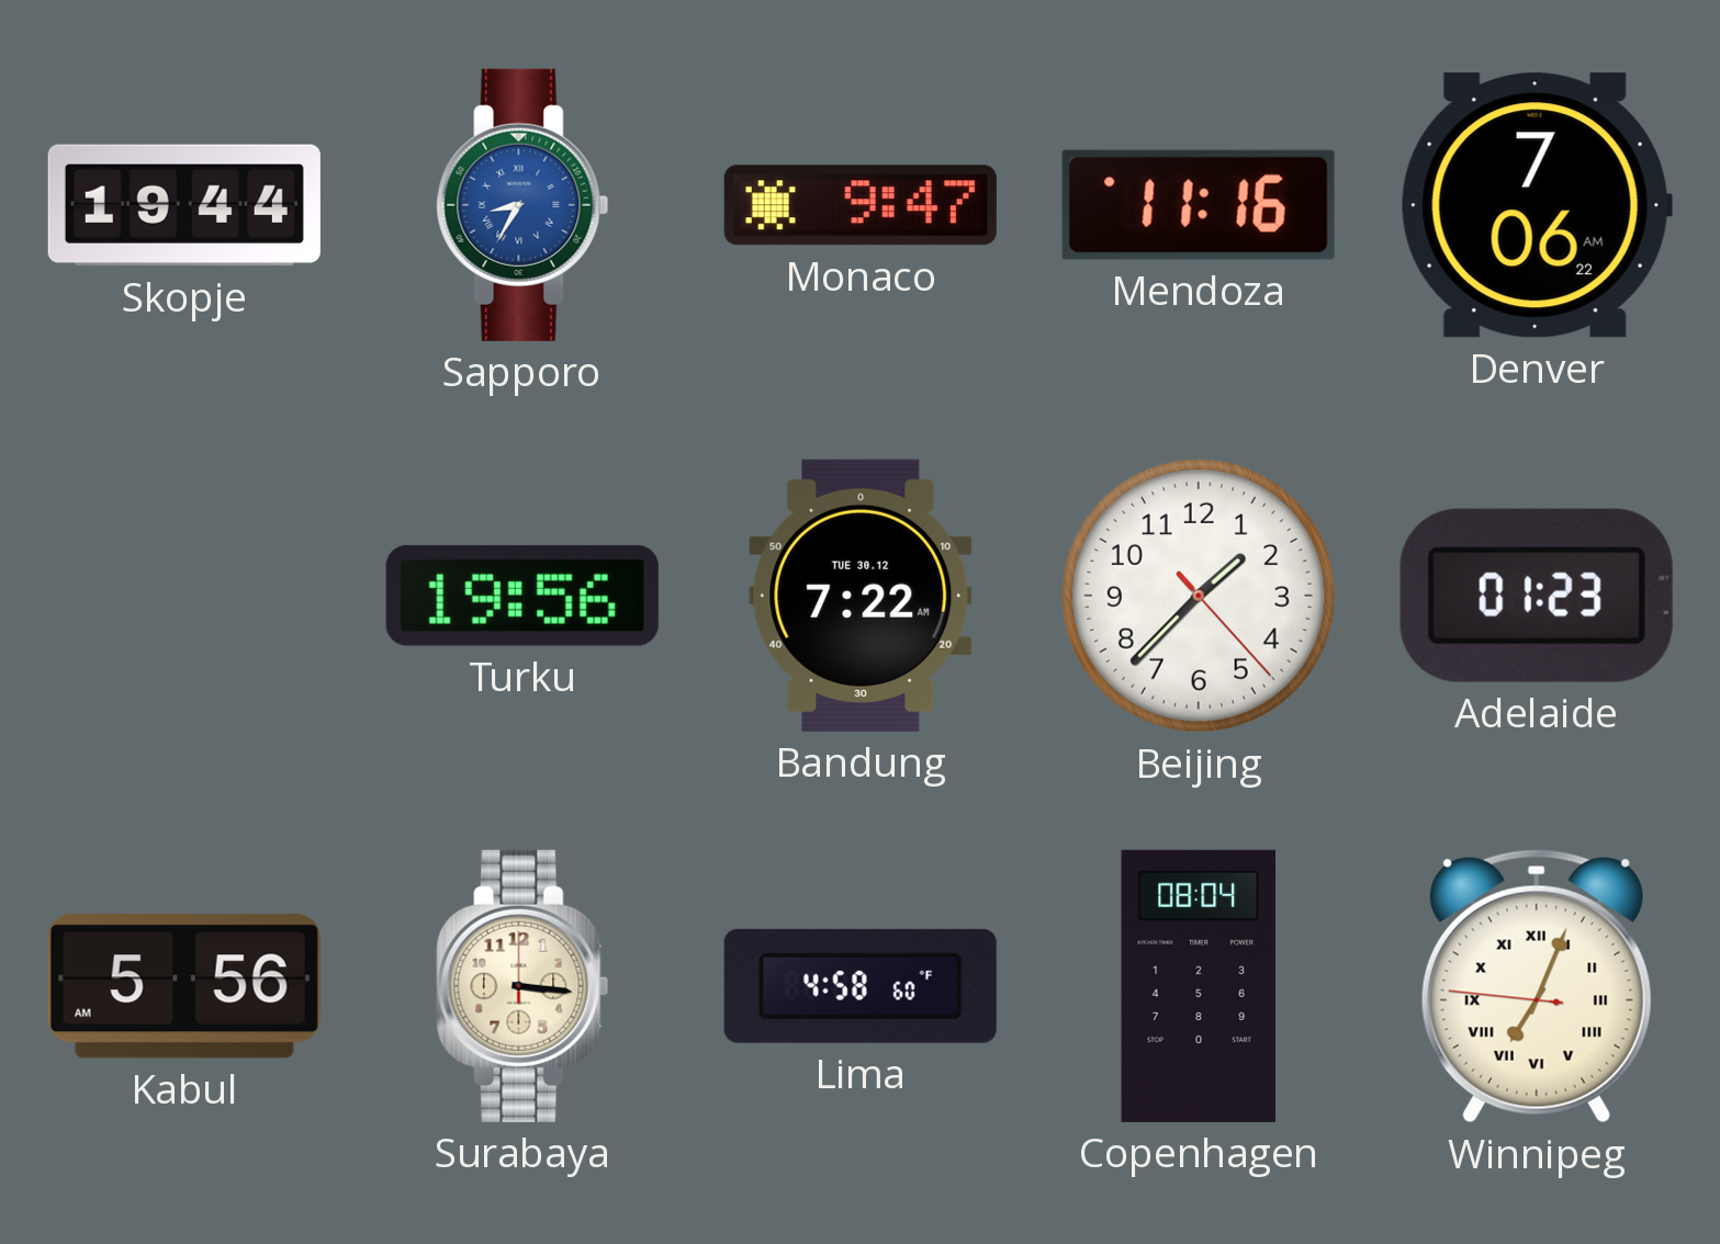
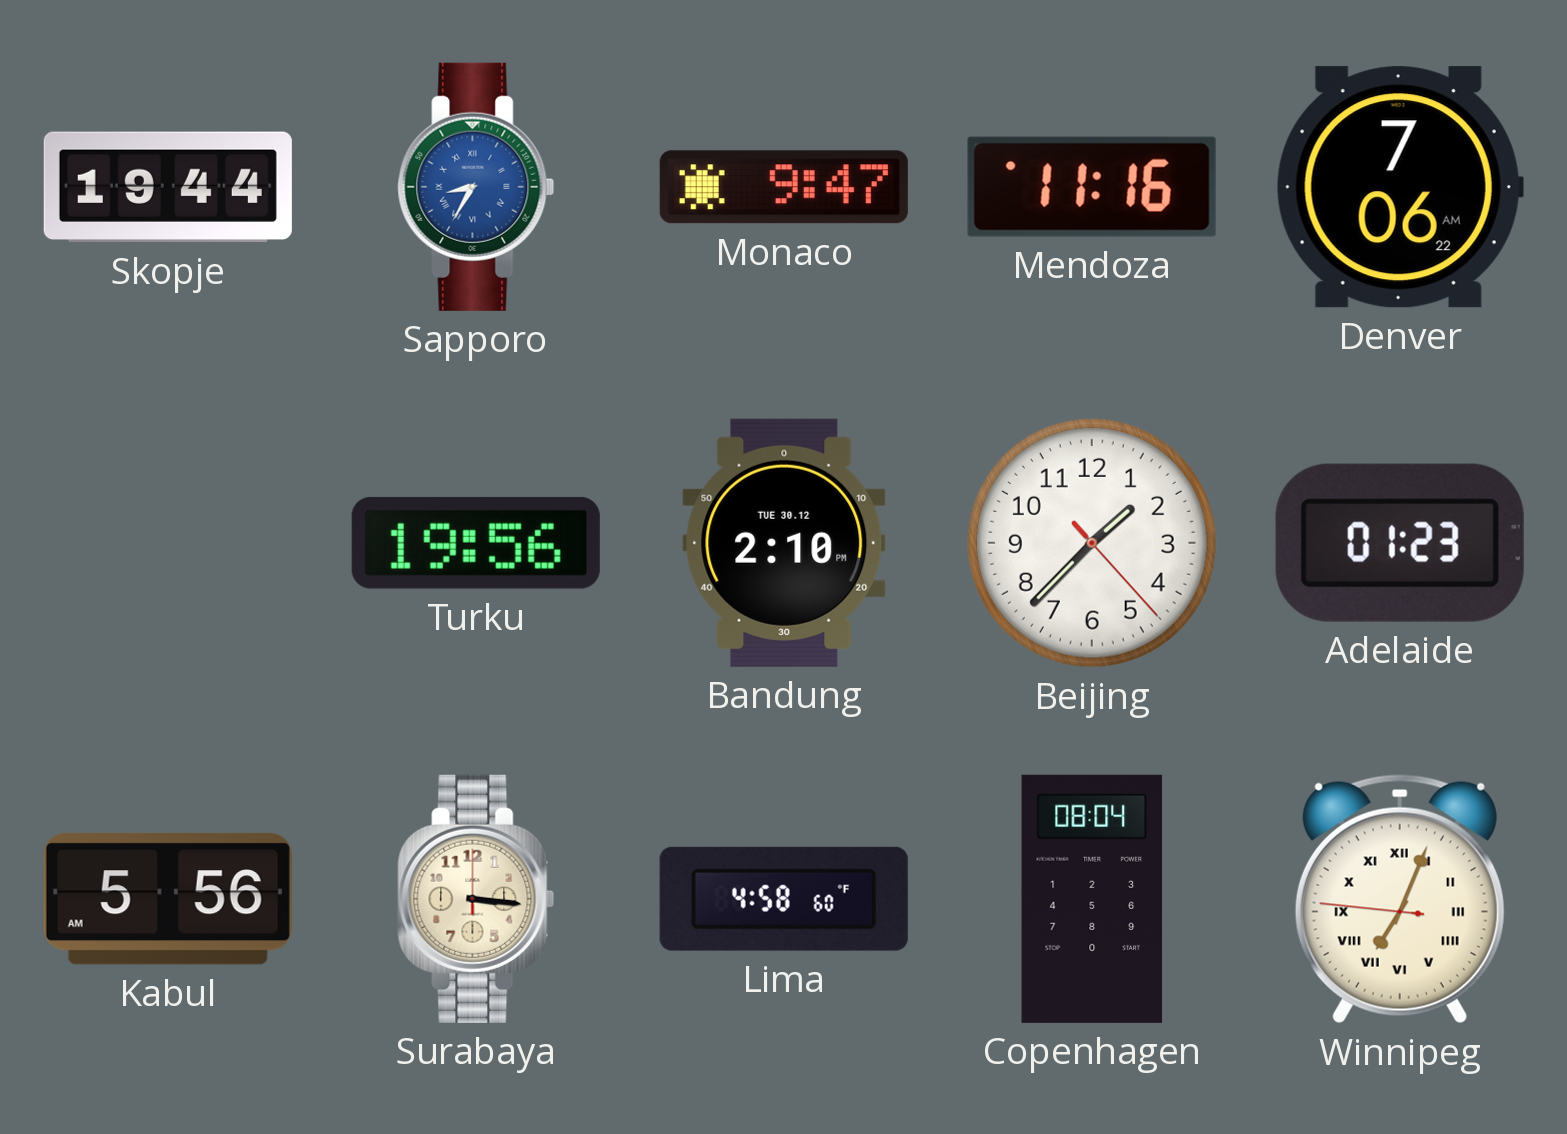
Bandung: 7:22 -> 2:10 (784, 543)
